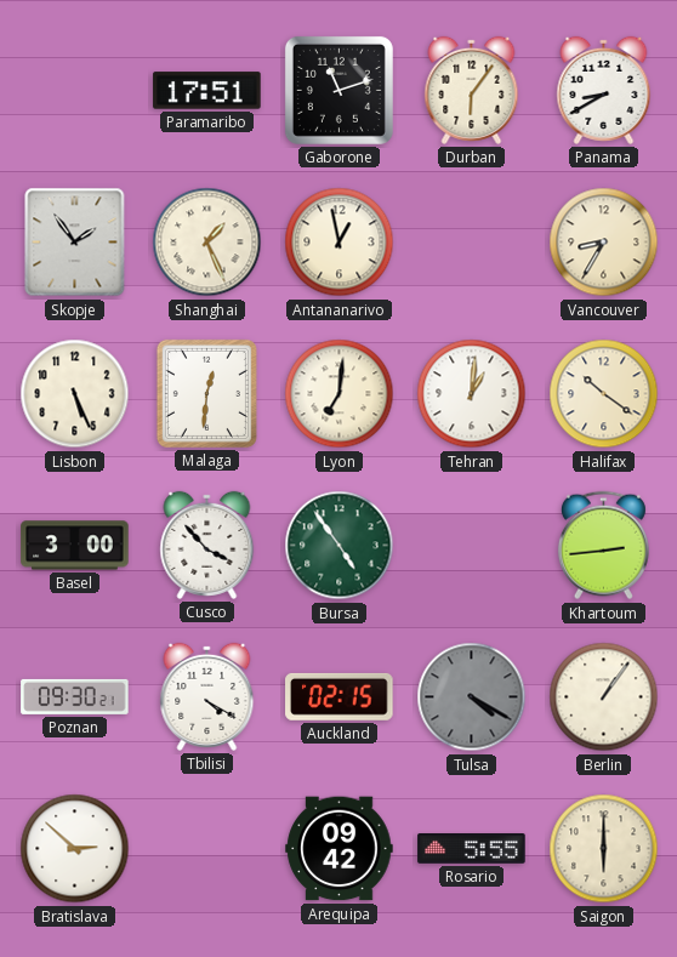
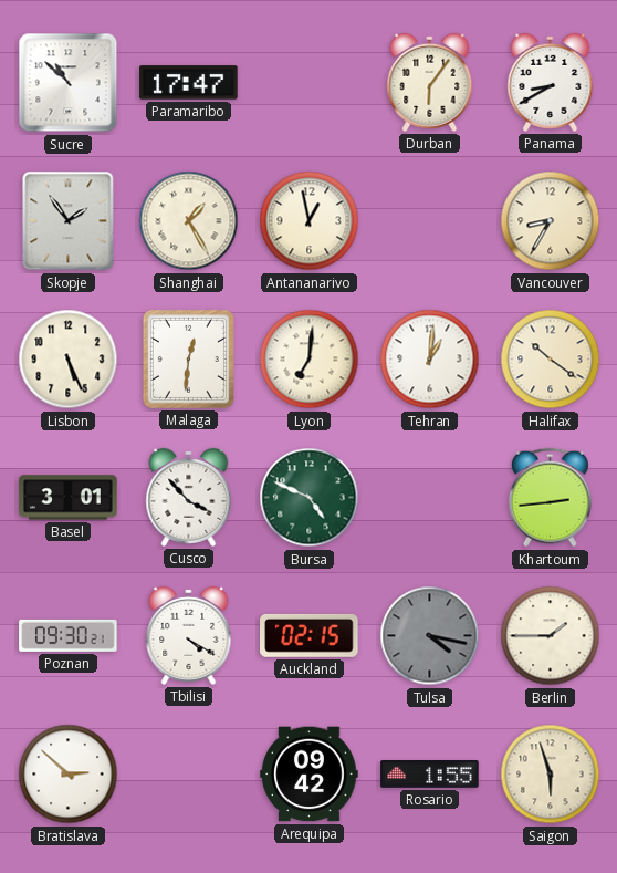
Sucre: none -> 10:52 (69, 83)
Paramaribo: 17:51 -> 17:47 (189, 83)
Gaborone: 11:12 -> none (338, 90)
Shanghai: 1:26 -> 1:25 (189, 221)
Basel: 3:00 -> 3:01 (69, 498)
Bursa: 4:54 -> 4:49 (310, 498)
Tulsa: 4:20 -> 4:17 (430, 636)
Berlin: 1:06 -> 1:45 (551, 636)
Rosario: 5:55 -> 1:55 (430, 775)
Saigon: 6:00 -> 5:57 (551, 775)
